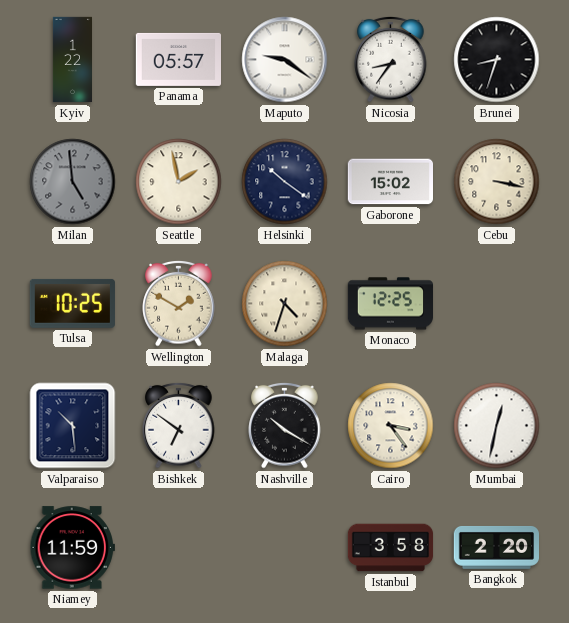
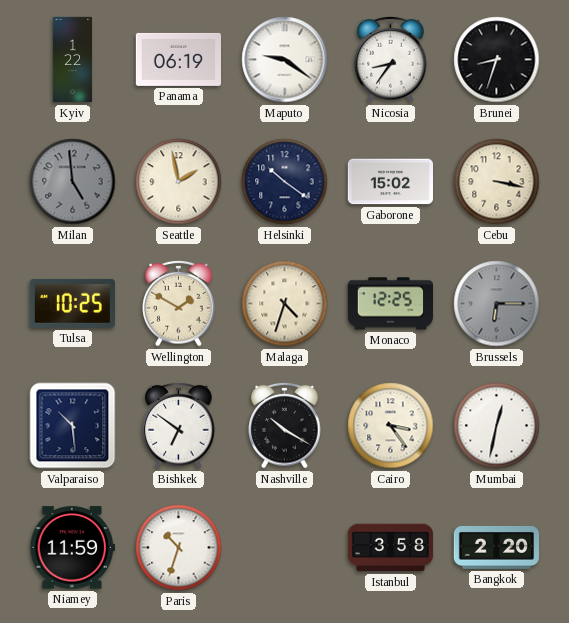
Panama: 05:57 -> 06:19 (178, 59)
Brussels: none -> 6:15 (497, 304)
Paris: none -> 10:33 (179, 548)
